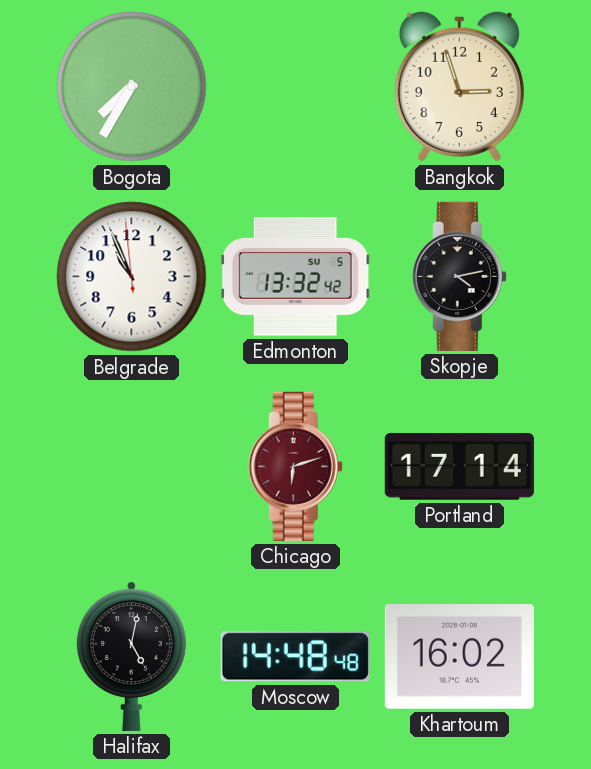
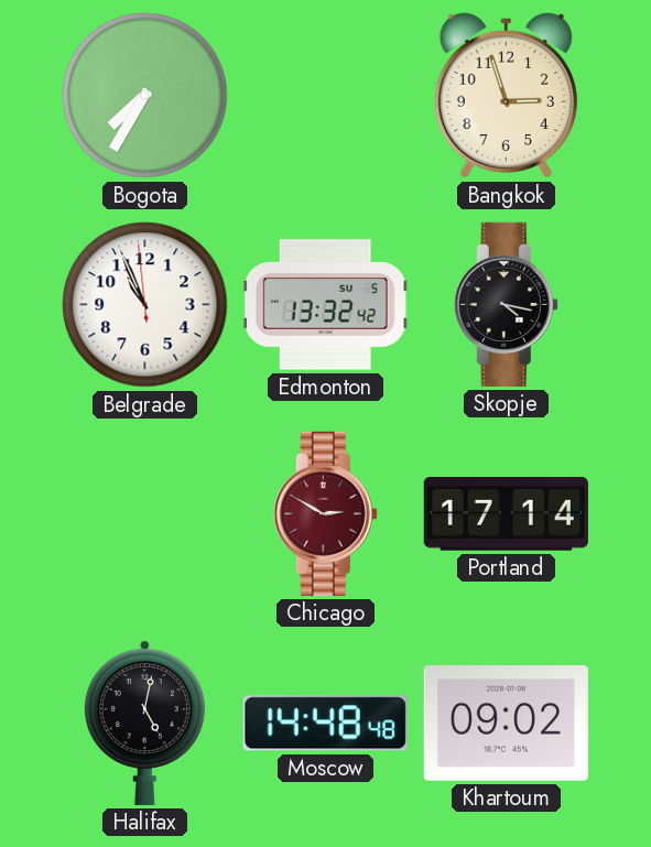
Skopje: 4:13 -> 4:17 (506, 304)
Chicago: 6:12 -> 2:50 (325, 513)
Khartoum: 16:02 -> 09:02 (506, 724)
